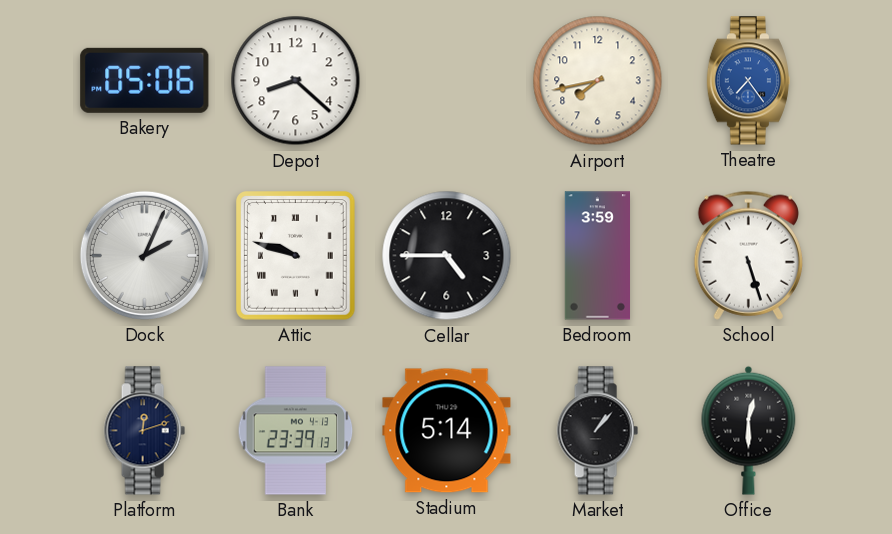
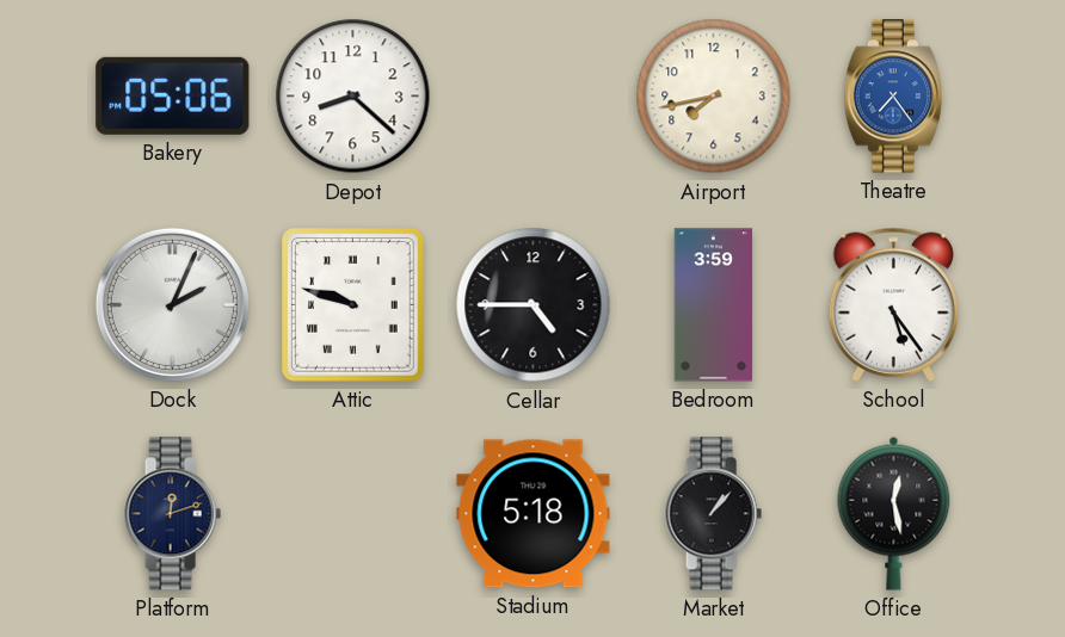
School: 5:27 -> 5:24 (893, 304)
Bank: 23:39 -> none (296, 431)
Stadium: 5:14 -> 5:18 (534, 514)
Office: 12:30 -> 12:28 (894, 513)
